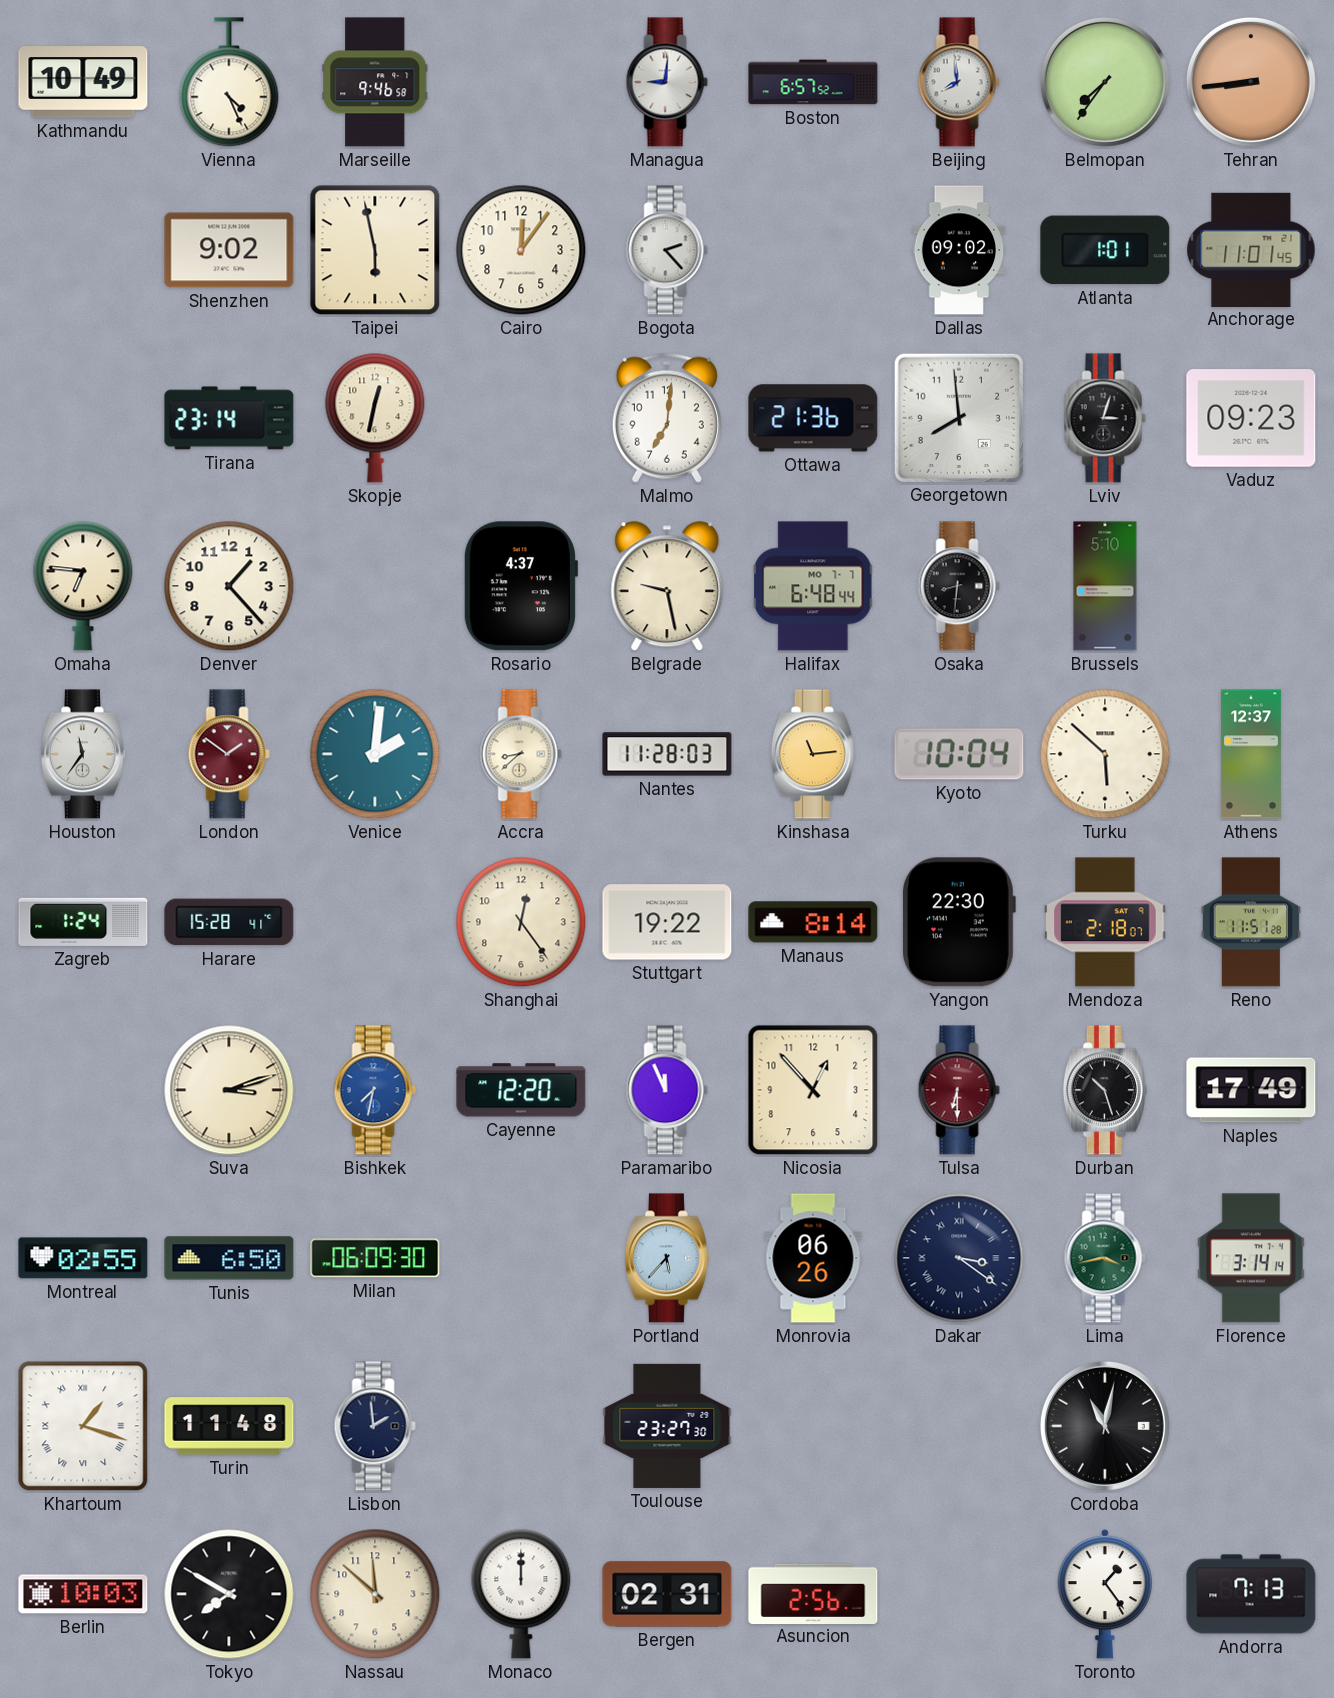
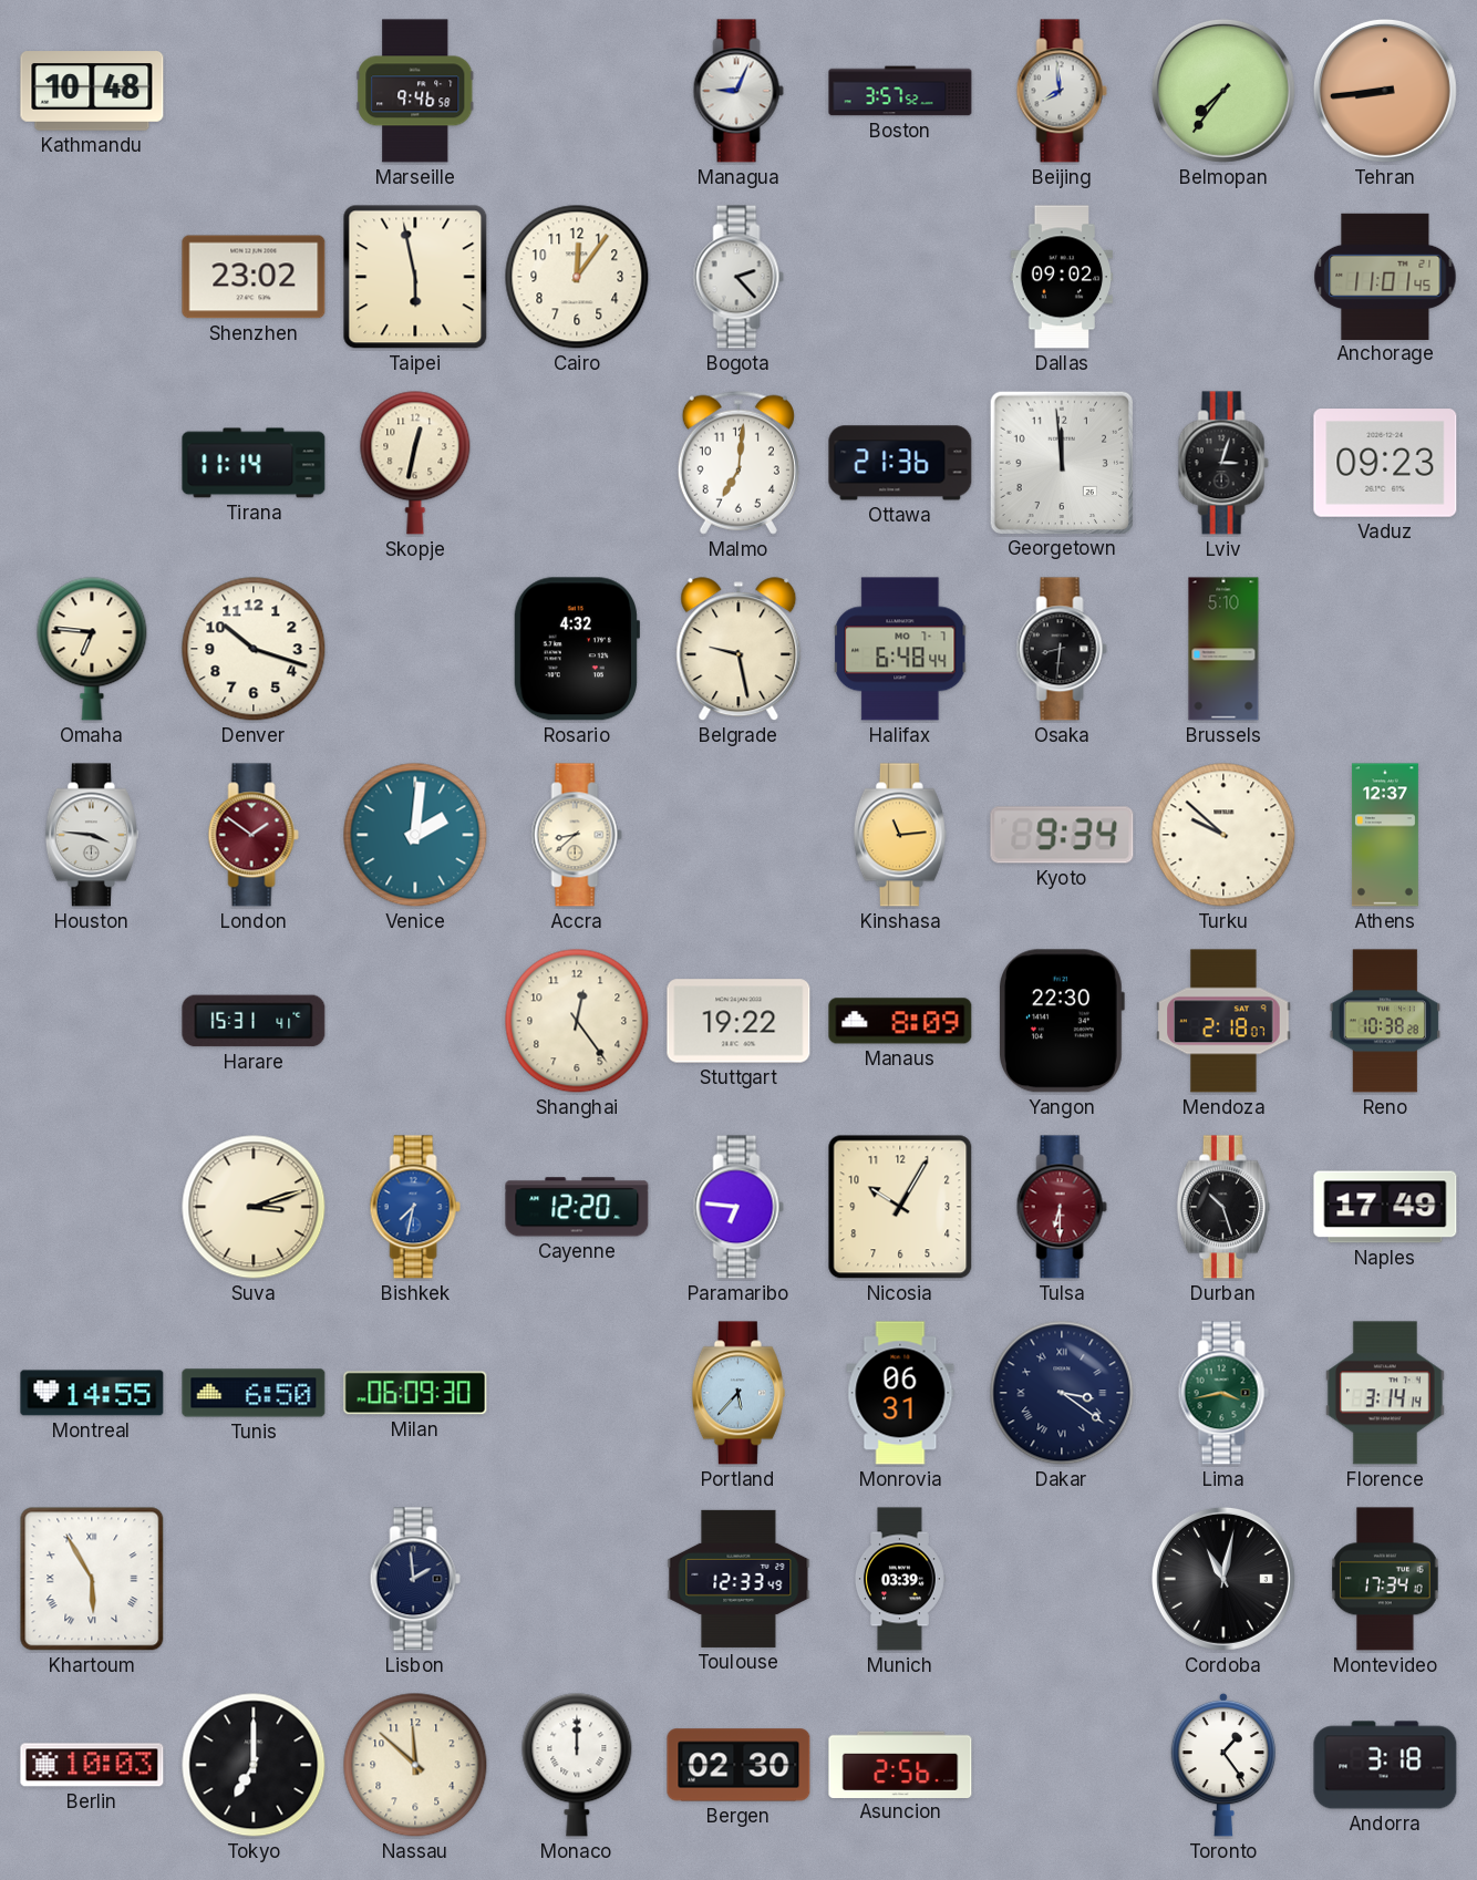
Kathmandu: 10:49 -> 10:48 (92, 91)
Vienna: 4:26 -> none (229, 82)
Managua: 9:01 -> 9:04 (738, 91)
Boston: 6:57 -> 3:57 (900, 91)
Shenzhen: 9:02 -> 23:02 (254, 277)
Atlanta: 1:01 -> none (1105, 250)
Tirana: 23:14 -> 11:14 (254, 463)
Georgetown: 7:59 -> 11:59 (1061, 462)
Denver: 1:23 -> 10:18 (254, 649)
Rosario: 4:37 -> 4:32 (576, 649)
Houston: 11:36 -> 3:46 (92, 835)
Nantes: 11:28 -> none (667, 754)
Kyoto: 10:04 -> 9:34 (1062, 835)
Turku: 5:52 -> 9:52 (1223, 835)
Zagreb: 1:24 -> none (83, 922)
Harare: 15:28 -> 15:31 (254, 1021)
Manaus: 8:14 -> 8:09 (900, 1021)
Reno: 11:51 -> 10:38 (1385, 1021)
Paramaribo: 11:56 -> 6:46 (738, 1207)
Nicosia: 12:53 -> 10:05 (900, 1207)
Montreal: 02:55 -> 14:55 (92, 1393)
Monrovia: 06:26 -> 06:31 (900, 1393)
Khartoum: 1:18 -> 5:55 (92, 1579)
Turin: 11:48 -> none (229, 1426)
Toulouse: 23:27 -> 12:33 (738, 1579)
Munich: none -> 03:39 (899, 1579)
Montevideo: none -> 17:34 (1385, 1579)
Tokyo: 7:50 -> 7:00 (254, 1765)
Bergen: 02:31 -> 02:30 (738, 1765)
Andorra: 7:13 -> 3:18 (1385, 1765)
